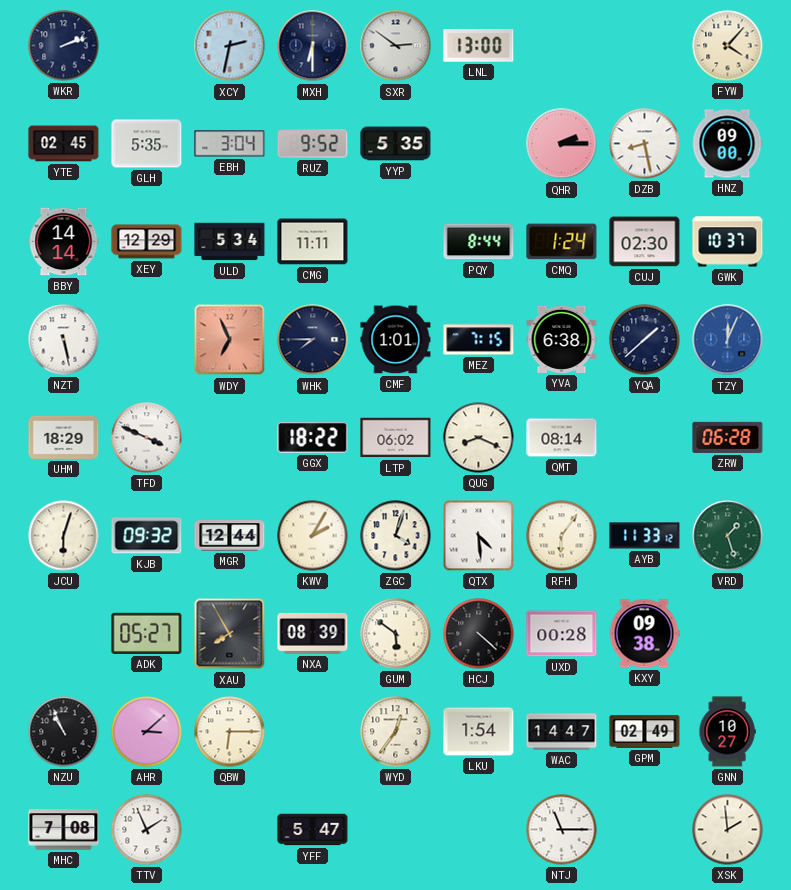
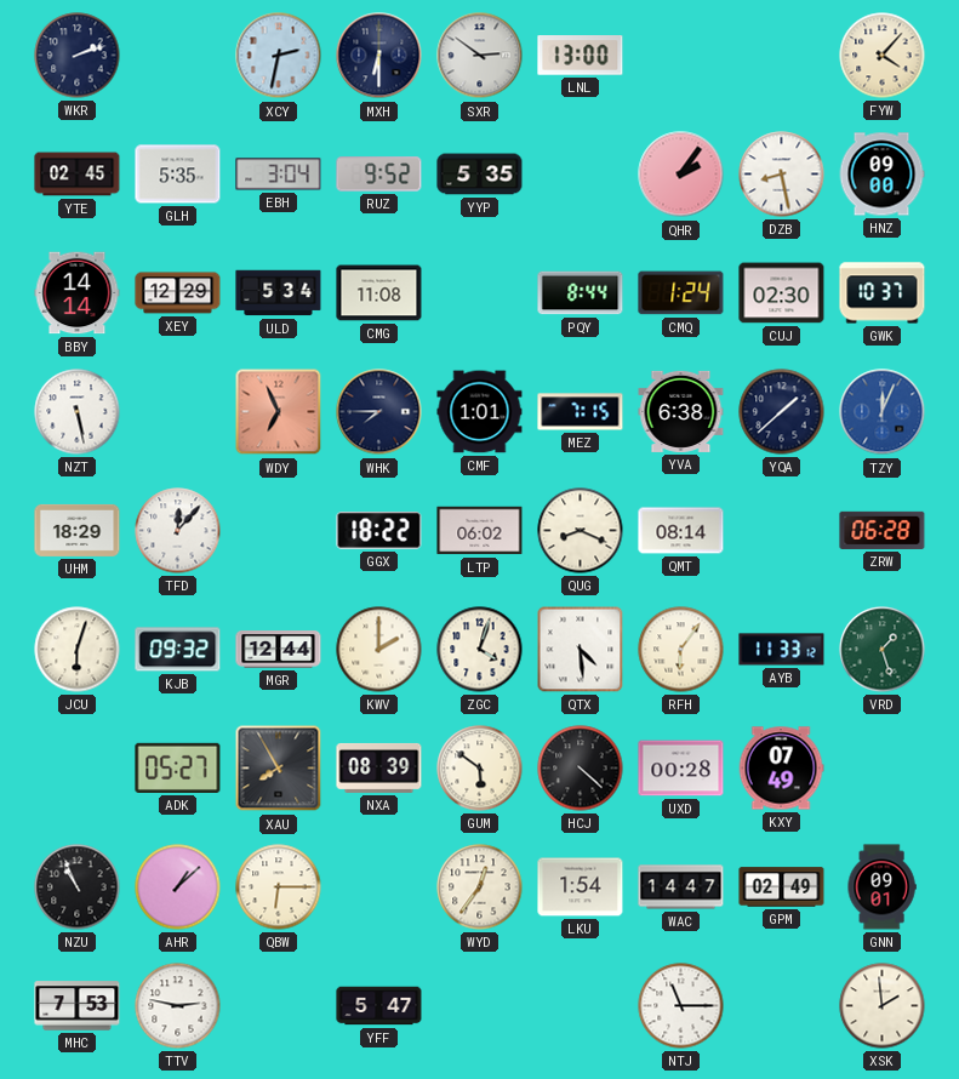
QHR: 2:15 -> 2:06 (681, 175)
CMG: 11:11 -> 11:08 (379, 293)
TFD: 3:49 -> 12:07 (178, 531)
KWV: 2:05 -> 2:00 (379, 650)
KXY: 09:38 -> 07:49 (781, 769)
AHR: 3:08 -> 1:08 (178, 887)
GNN: 10:27 -> 09:01 (881, 887)
MHC: 7:08 -> 7:53 (78, 1006)
TTV: 1:56 -> 2:47 (178, 1006)
